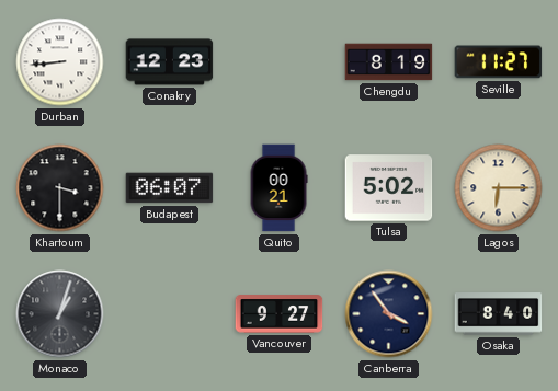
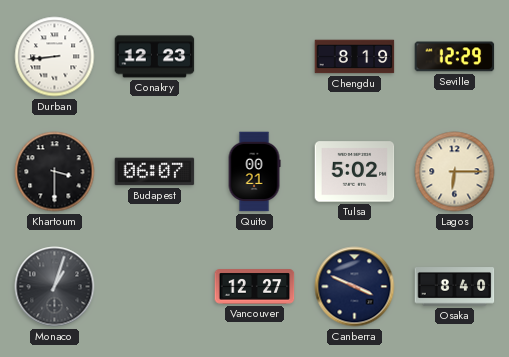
Seville: 11:27 -> 12:29 (455, 57)
Vancouver: 9:27 -> 12:27 (255, 287)
Canberra: 3:54 -> 3:49 (355, 287)
